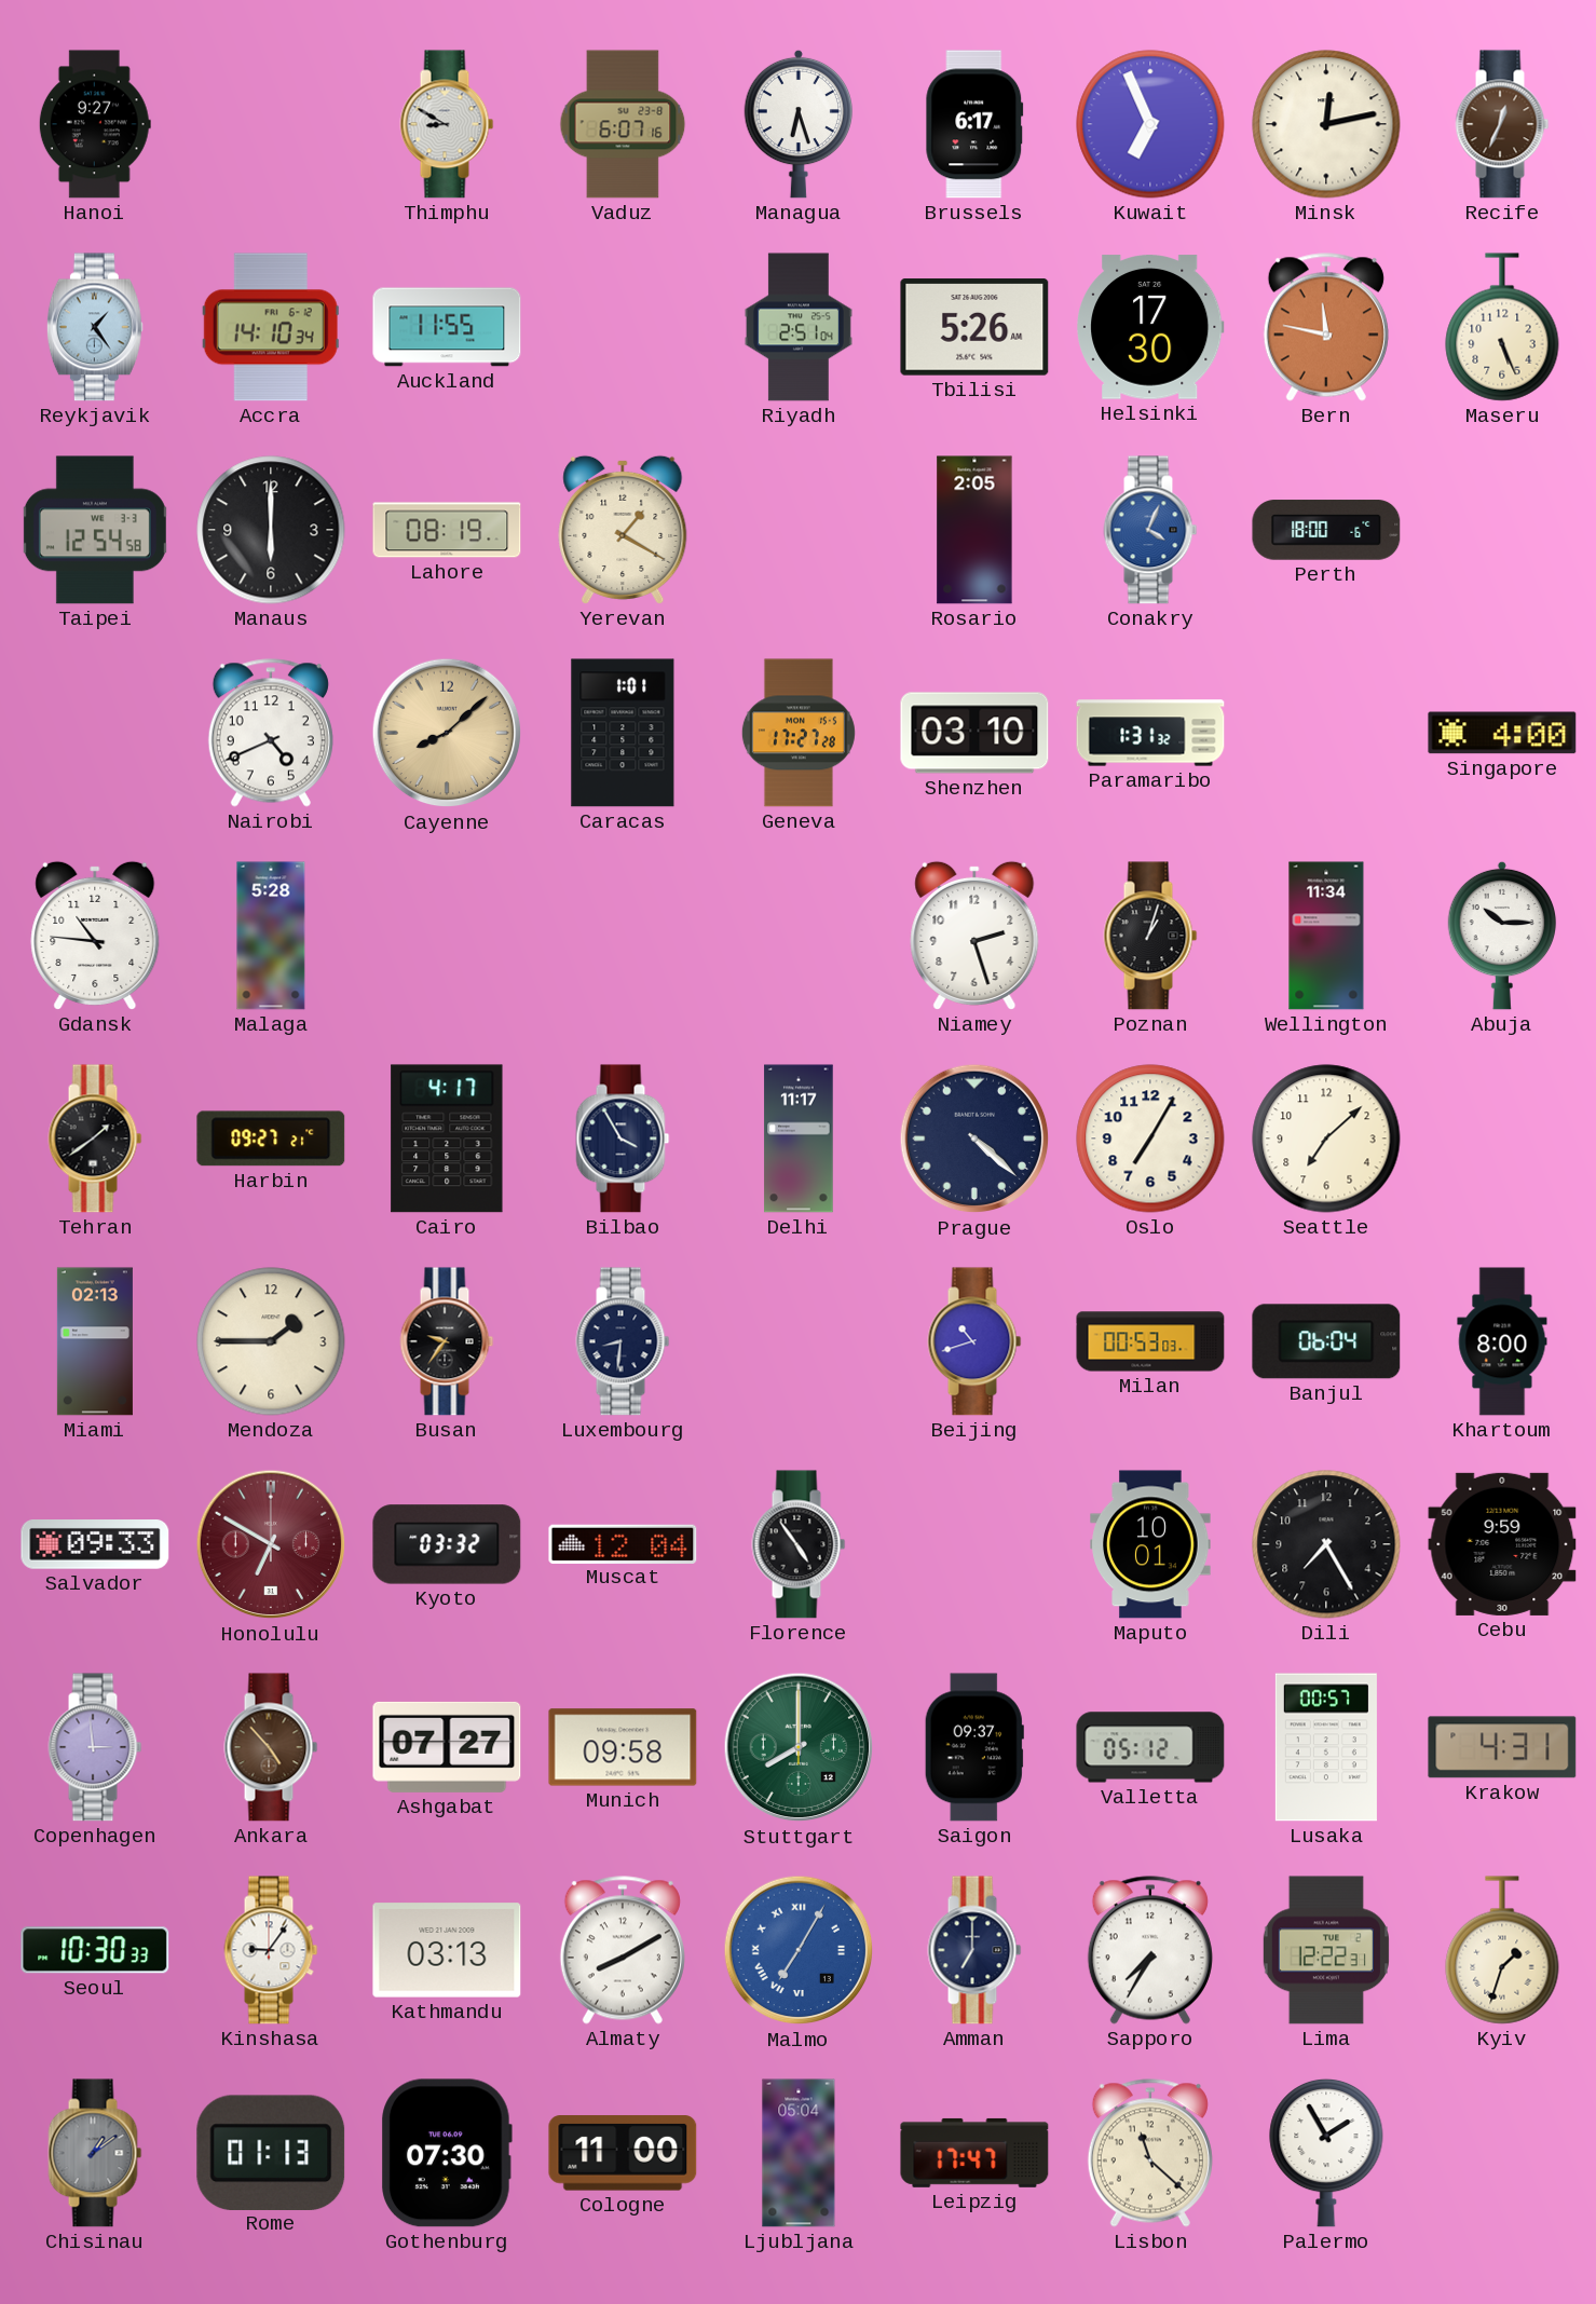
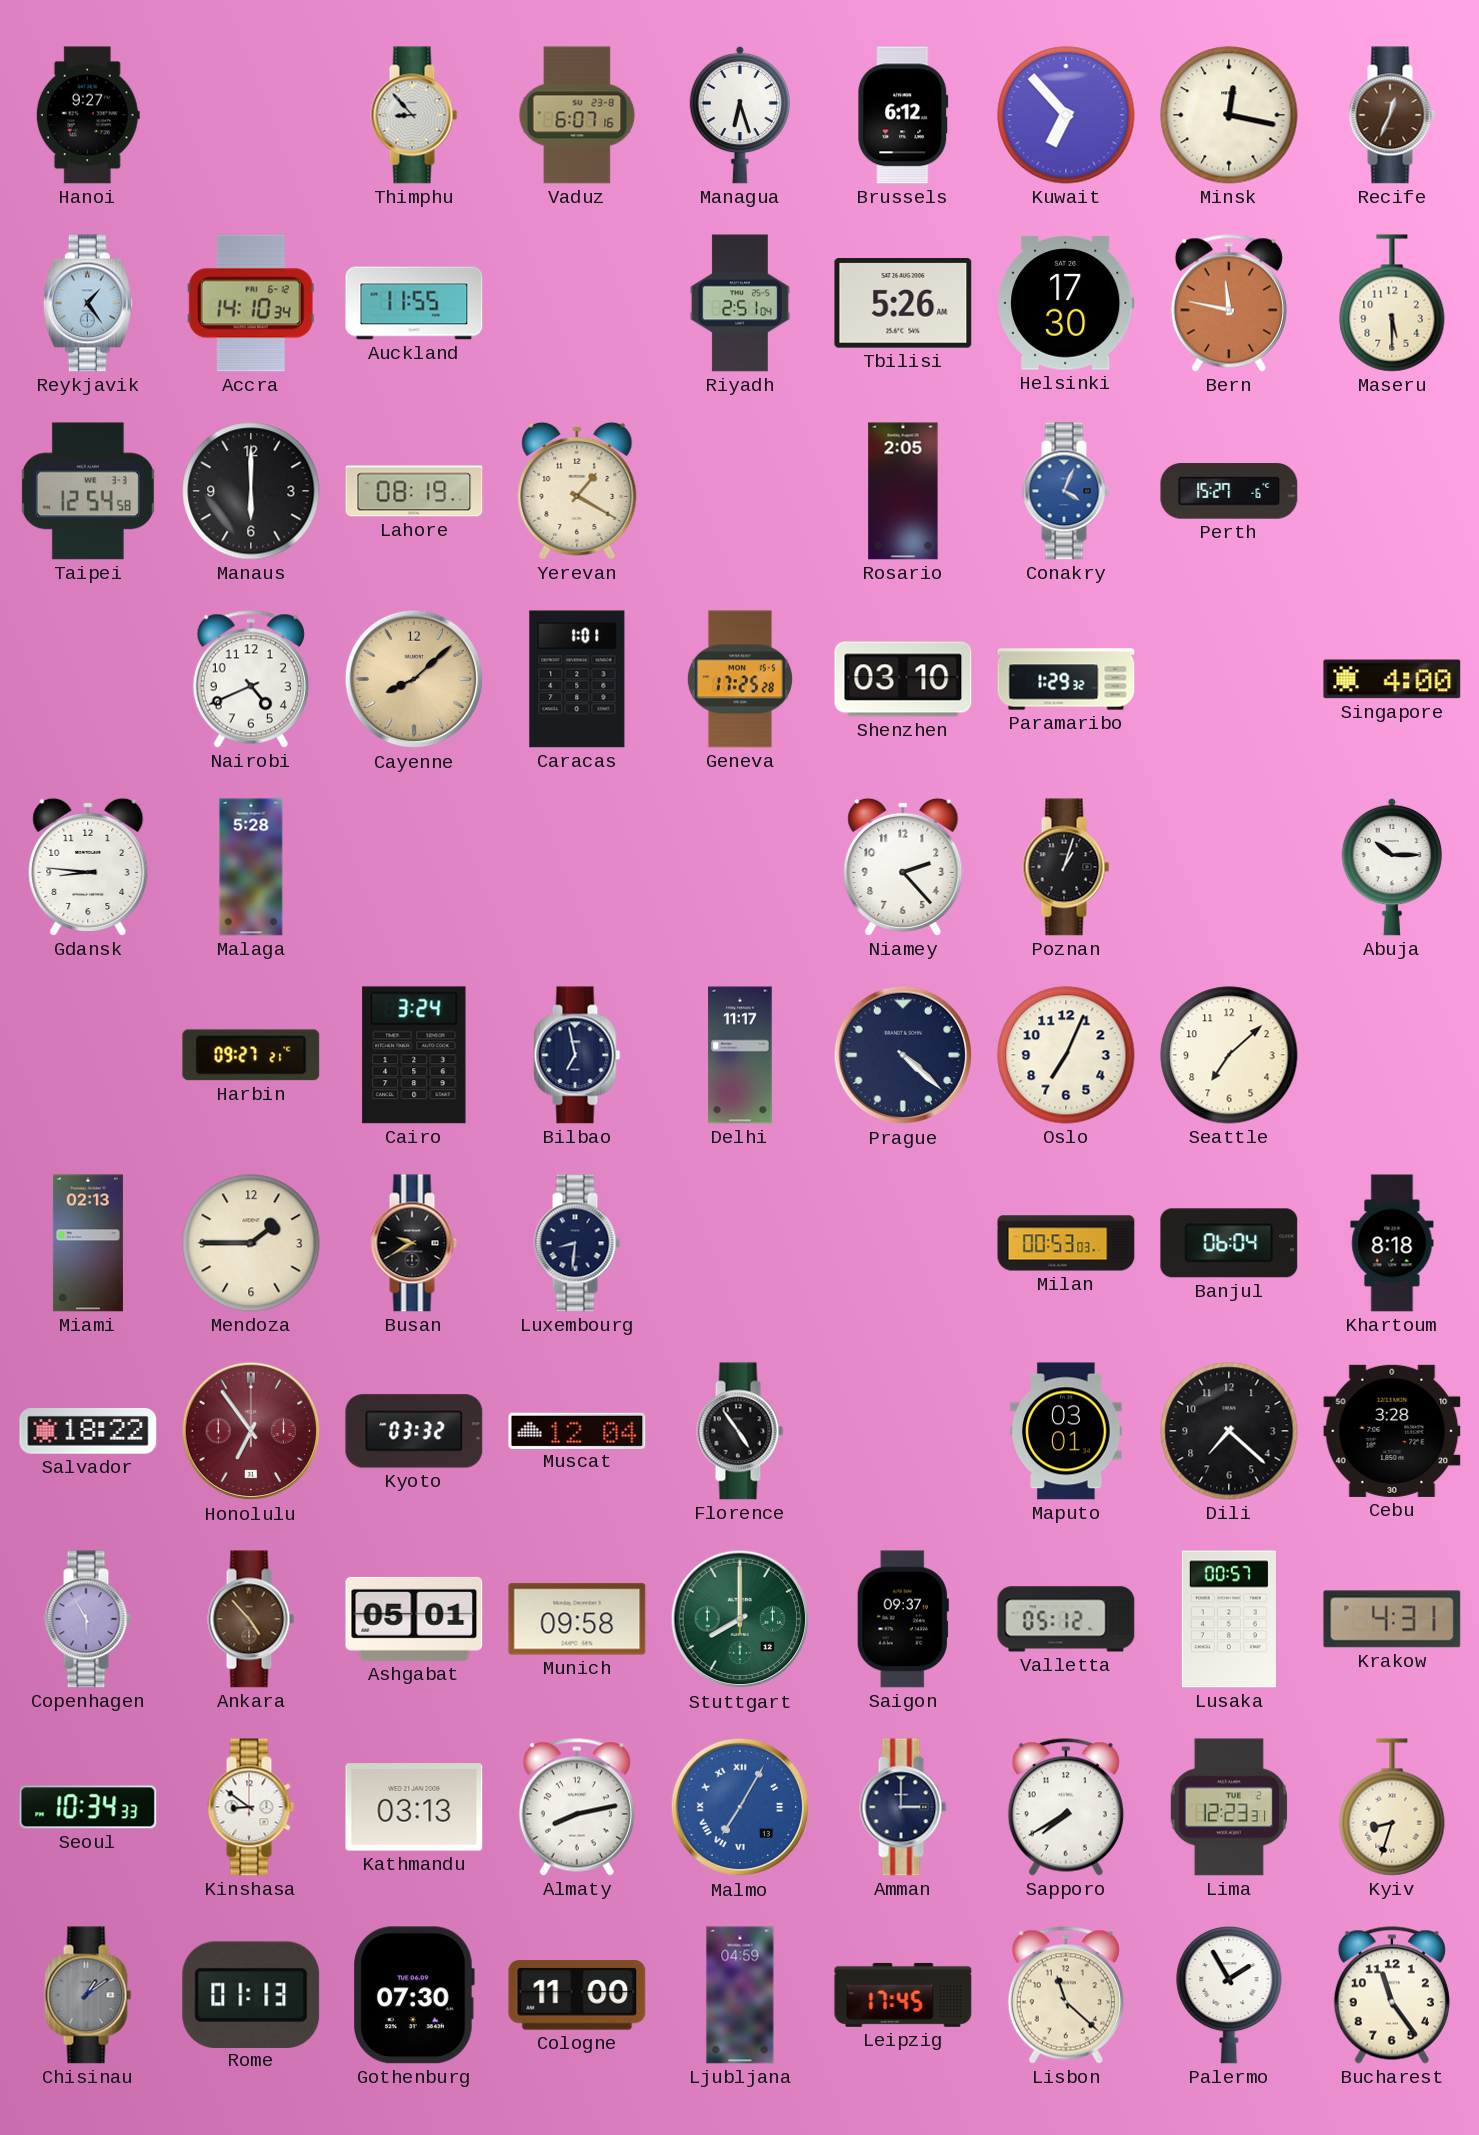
Thimphu: 8:50 -> 8:53 (414, 115)
Brussels: 6:17 -> 6:12 (903, 115)
Kuwait: 6:56 -> 6:53 (1066, 115)
Minsk: 12:13 -> 12:17 (1229, 115)
Maseru: 5:26 -> 5:30 (1392, 303)
Perth: 18:00 -> 15:27 (1229, 491)
Geneva: 17:27 -> 17:25 (740, 679)
Paramaribo: 1:31 -> 1:29 (1066, 679)
Gdansk: 10:46 -> 8:46 (88, 867)
Niamey: 2:27 -> 2:23 (903, 867)
Wellington: 11:34 -> none (1326, 936)
Tehran: 1:39 -> none (95, 1139)
Cairo: 4:17 -> 3:24 (414, 1055)
Bilbao: 3:55 -> 6:58 (577, 1055)
Oslo: 7:05 -> 7:04 (1066, 1055)
Busan: 9:36 -> 9:40 (414, 1243)
Beijing: 10:42 -> none (974, 1341)
Khartoum: 8:00 -> 8:18 (1392, 1243)
Salvador: 09:33 -> 18:22 (88, 1432)
Honolulu: 6:50 -> 6:54 (251, 1431)
Maputo: 10:01 -> 03:01 (1066, 1431)
Dili: 7:25 -> 7:22 (1229, 1431)
Cebu: 9:59 -> 3:28 (1392, 1431)
Copenhagen: 2:59 -> 5:55 (88, 1619)
Ashgabat: 07:27 -> 05:01 (414, 1619)
Seoul: 10:30 -> 10:34 (88, 1807)
Kinshasa: 9:06 -> 8:51 (251, 1807)
Almaty: 8:10 -> 8:13 (577, 1807)
Amman: 7:00 -> 3:00 (903, 1807)
Sapporo: 7:35 -> 7:40 (1066, 1807)
Lima: 12:22 -> 12:23 (1229, 1807)
Kyiv: 1:33 -> 8:33 (1392, 1807)
Ljubljana: 05:04 -> 04:59 (740, 1995)
Leipzig: 17:47 -> 17:45 (903, 1995)
Bucharest: none -> 11:24 (1392, 1995)
